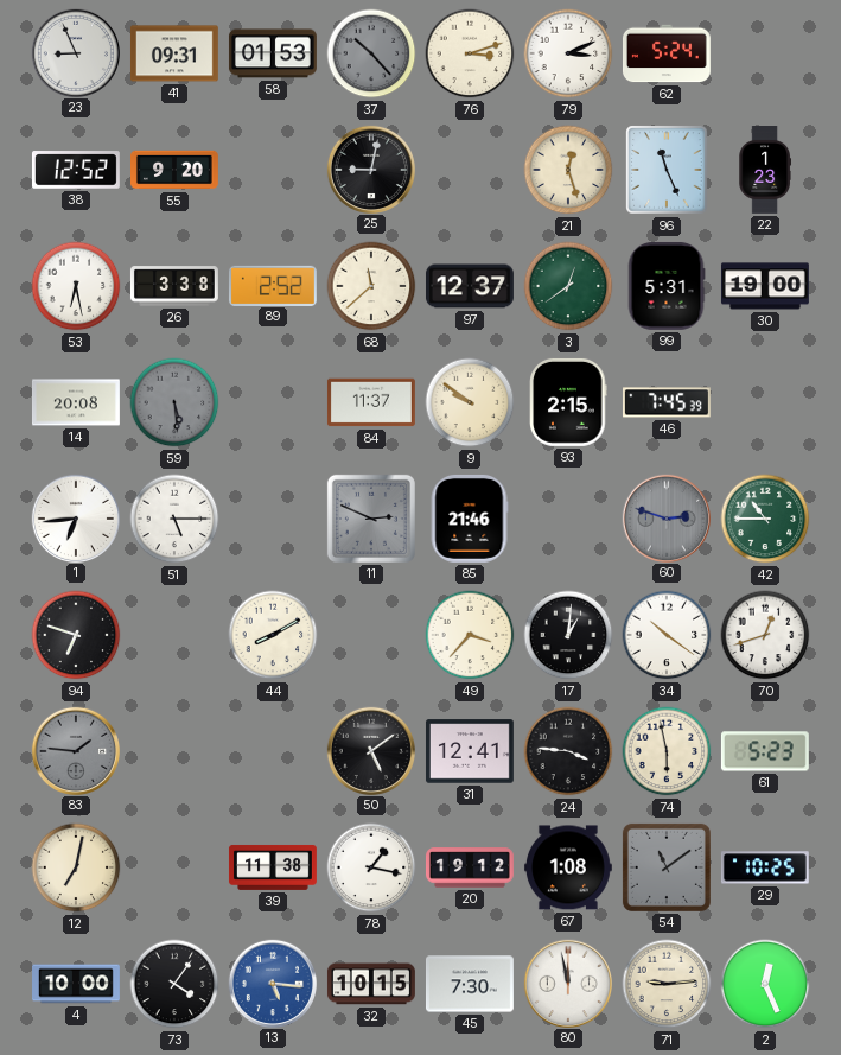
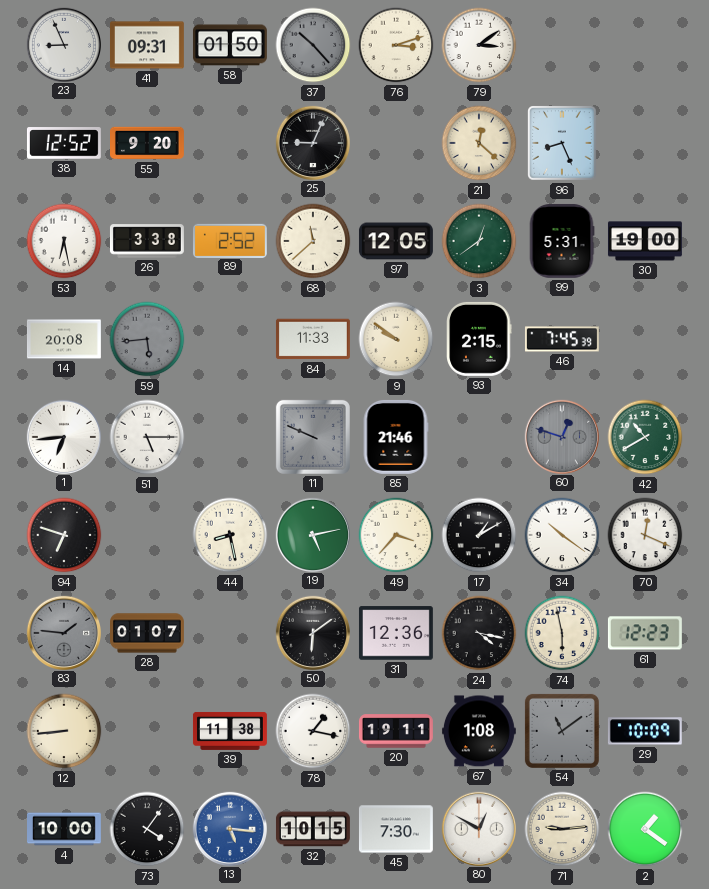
58: 01:53 -> 01:50 (230, 45)
79: 3:11 -> 3:09 (479, 45)
62: 5:24 -> none (667, 53)
25: 9:02 -> 9:04 (312, 142)
21: 12:27 -> 12:22 (479, 143)
96: 11:26 -> 8:26 (562, 143)
22: 1:23 -> none (764, 171)
97: 12:37 -> 12:05 (396, 241)
59: 5:29 -> 5:44 (147, 339)
84: 11:37 -> 11:33 (313, 339)
11: 2:49 -> 9:49 (313, 437)
60: 2:48 -> 12:48 (561, 436)
42: 10:45 -> 10:40 (645, 437)
44: 8:10 -> 8:28 (230, 535)
19: none -> 5:13 (312, 534)
17: 1:01 -> 1:10 (479, 535)
70: 12:42 -> 12:19 (645, 535)
28: none -> 01:07 (148, 633)
50: 5:09 -> 6:09 (312, 632)
31: 12:41 -> 12:36 (396, 633)
24: 3:46 -> 4:17 (479, 633)
61: 5:23 -> 12:23 (645, 633)
12: 7:02 -> 8:44 (64, 731)
20: 19:12 -> 19:11 (396, 731)
29: 10:25 -> 10:09 (645, 731)
80: 11:58 -> 12:50 (478, 828)
2: 12:26 -> 1:21 (645, 829)
